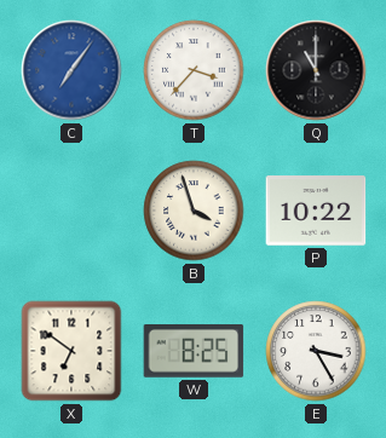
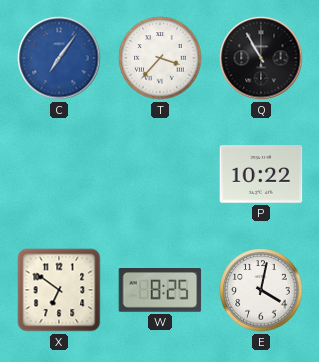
Q: 11:00 -> 10:55 (261, 58)
B: 3:57 -> none (194, 211)
E: 3:25 -> 4:02 (261, 290)
